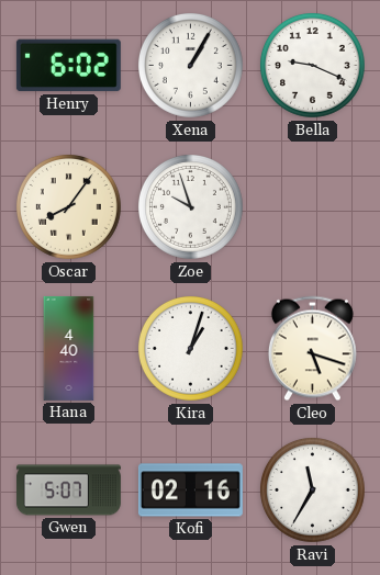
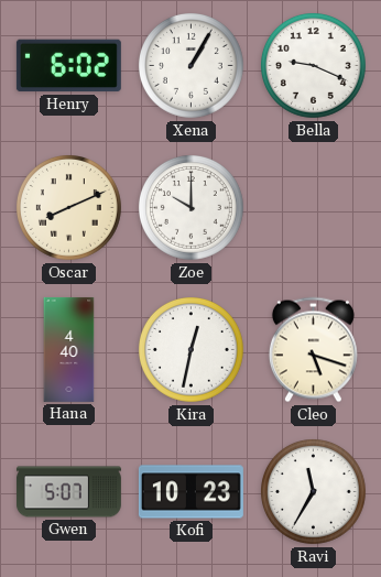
Oscar: 8:06 -> 8:11 (69, 208)
Zoe: 9:57 -> 10:00 (192, 208)
Kira: 1:03 -> 12:32 (192, 350)
Kofi: 02:16 -> 10:23 (190, 492)
